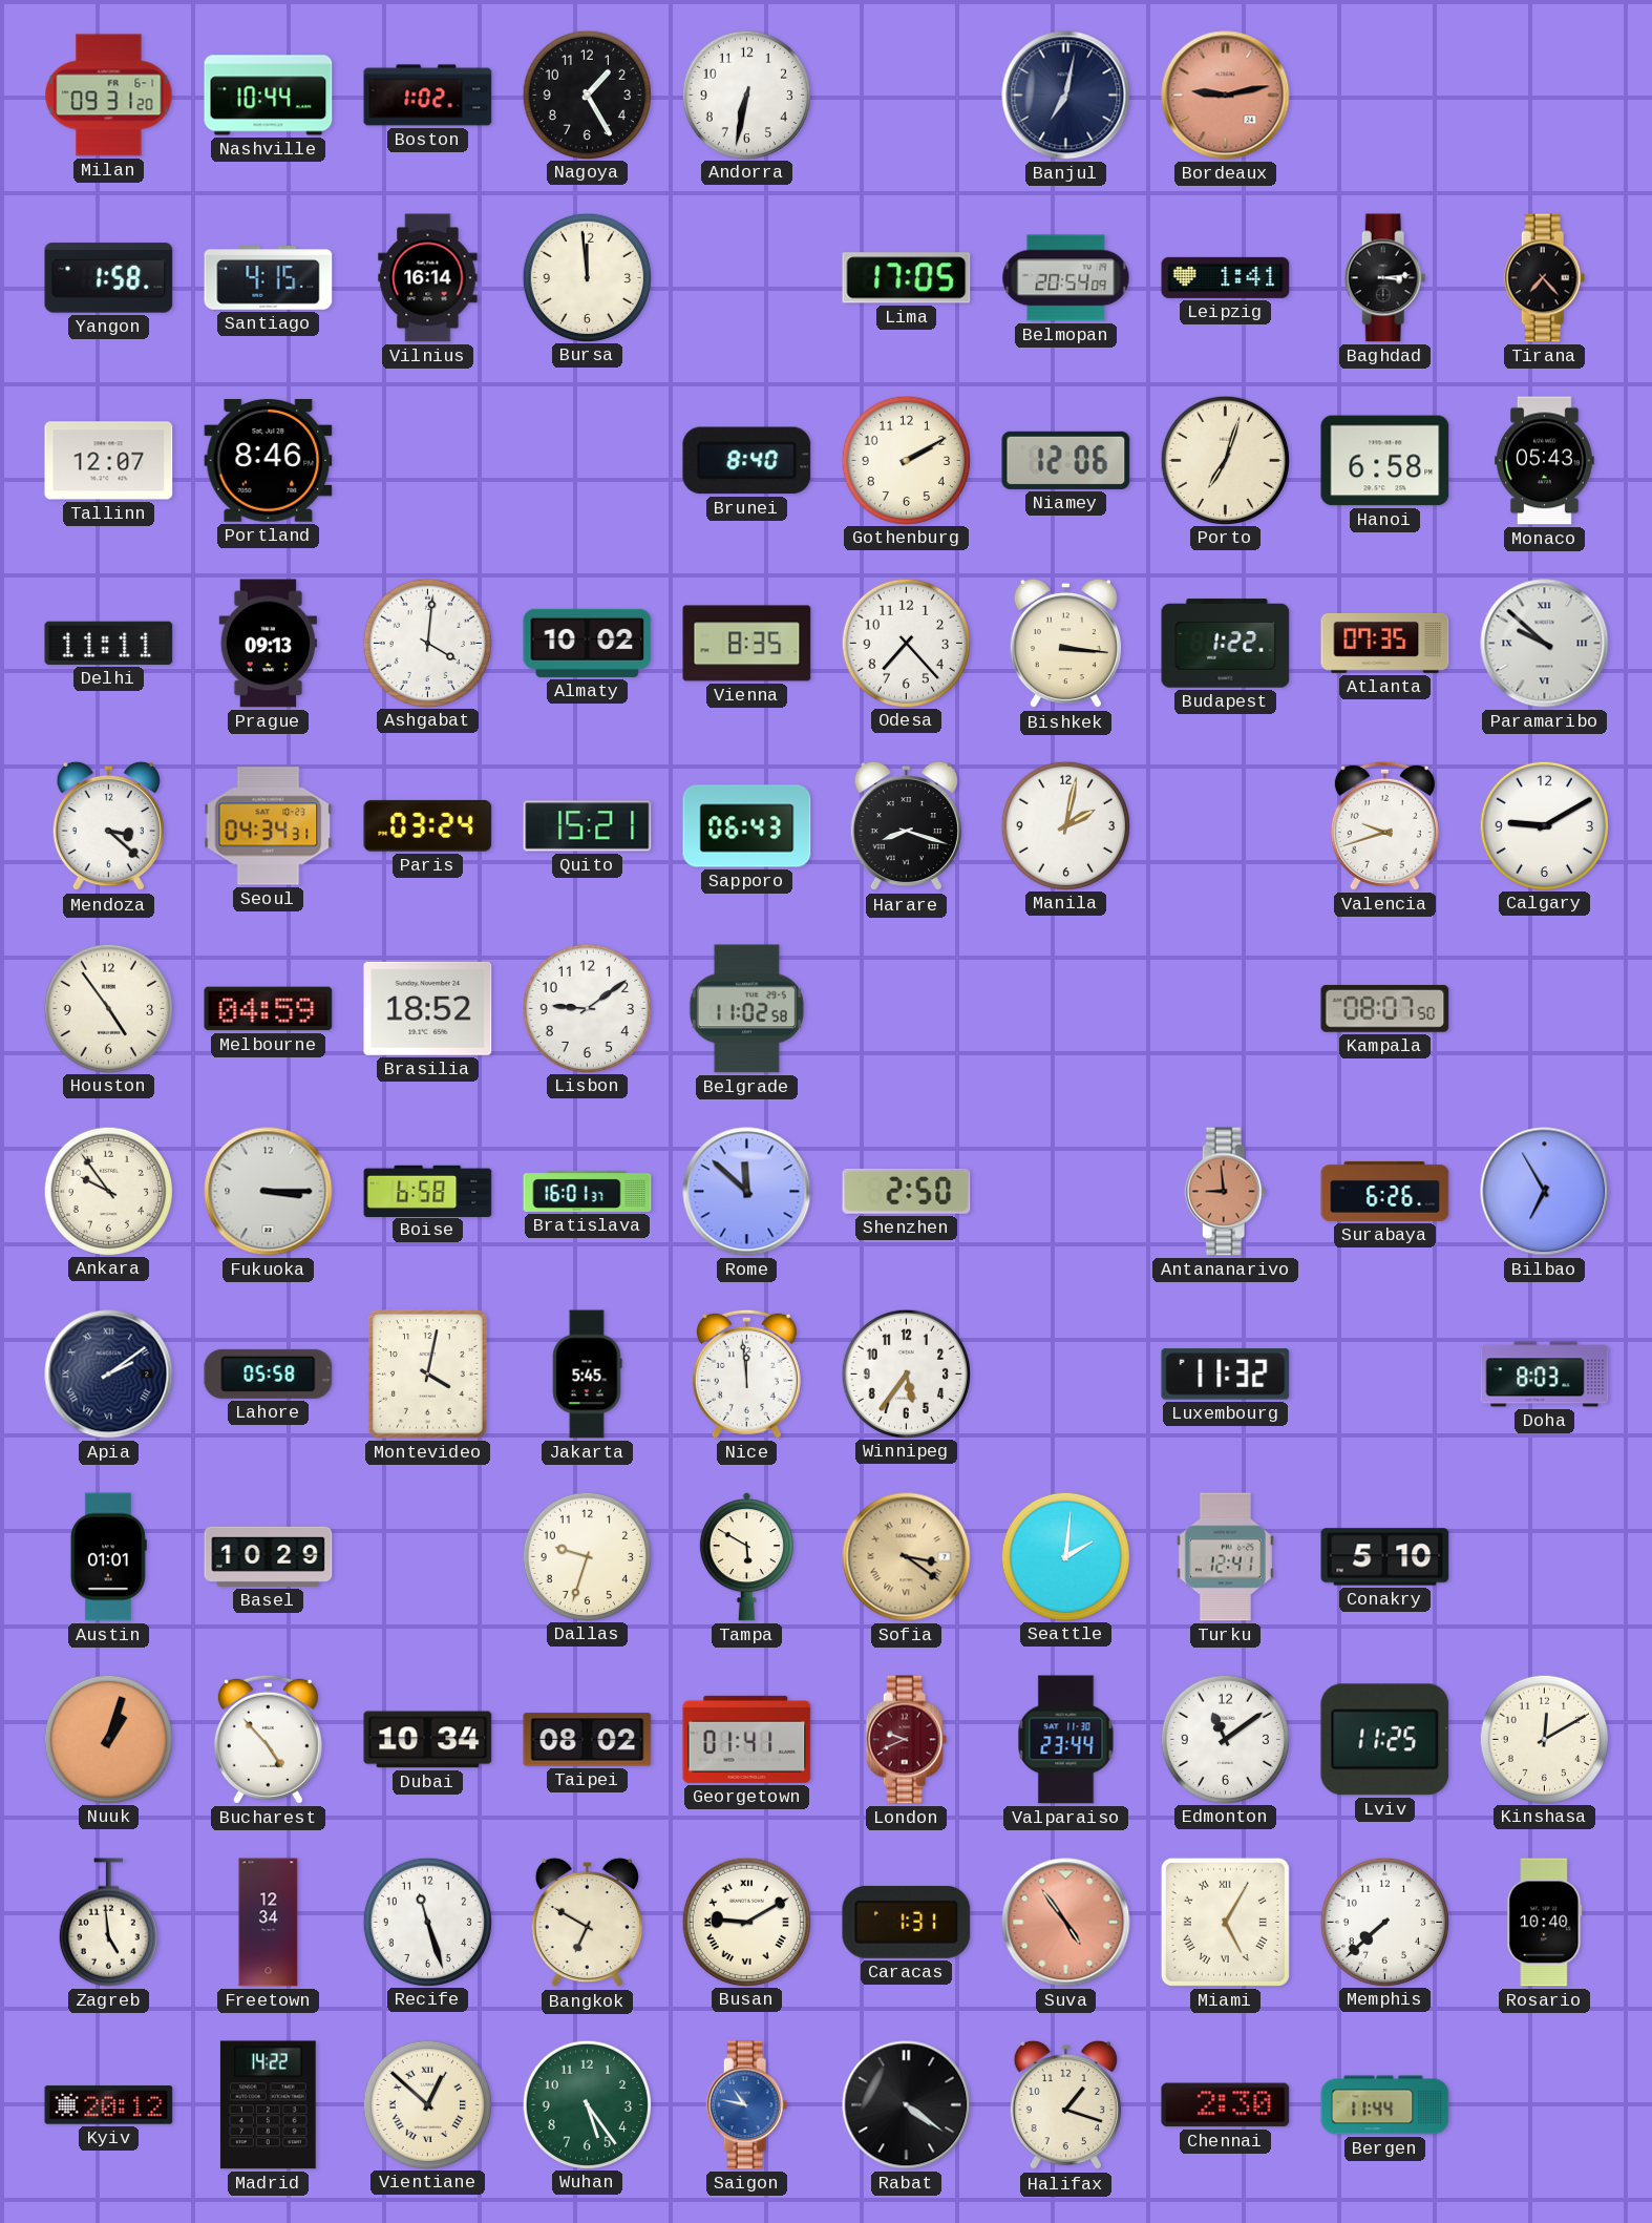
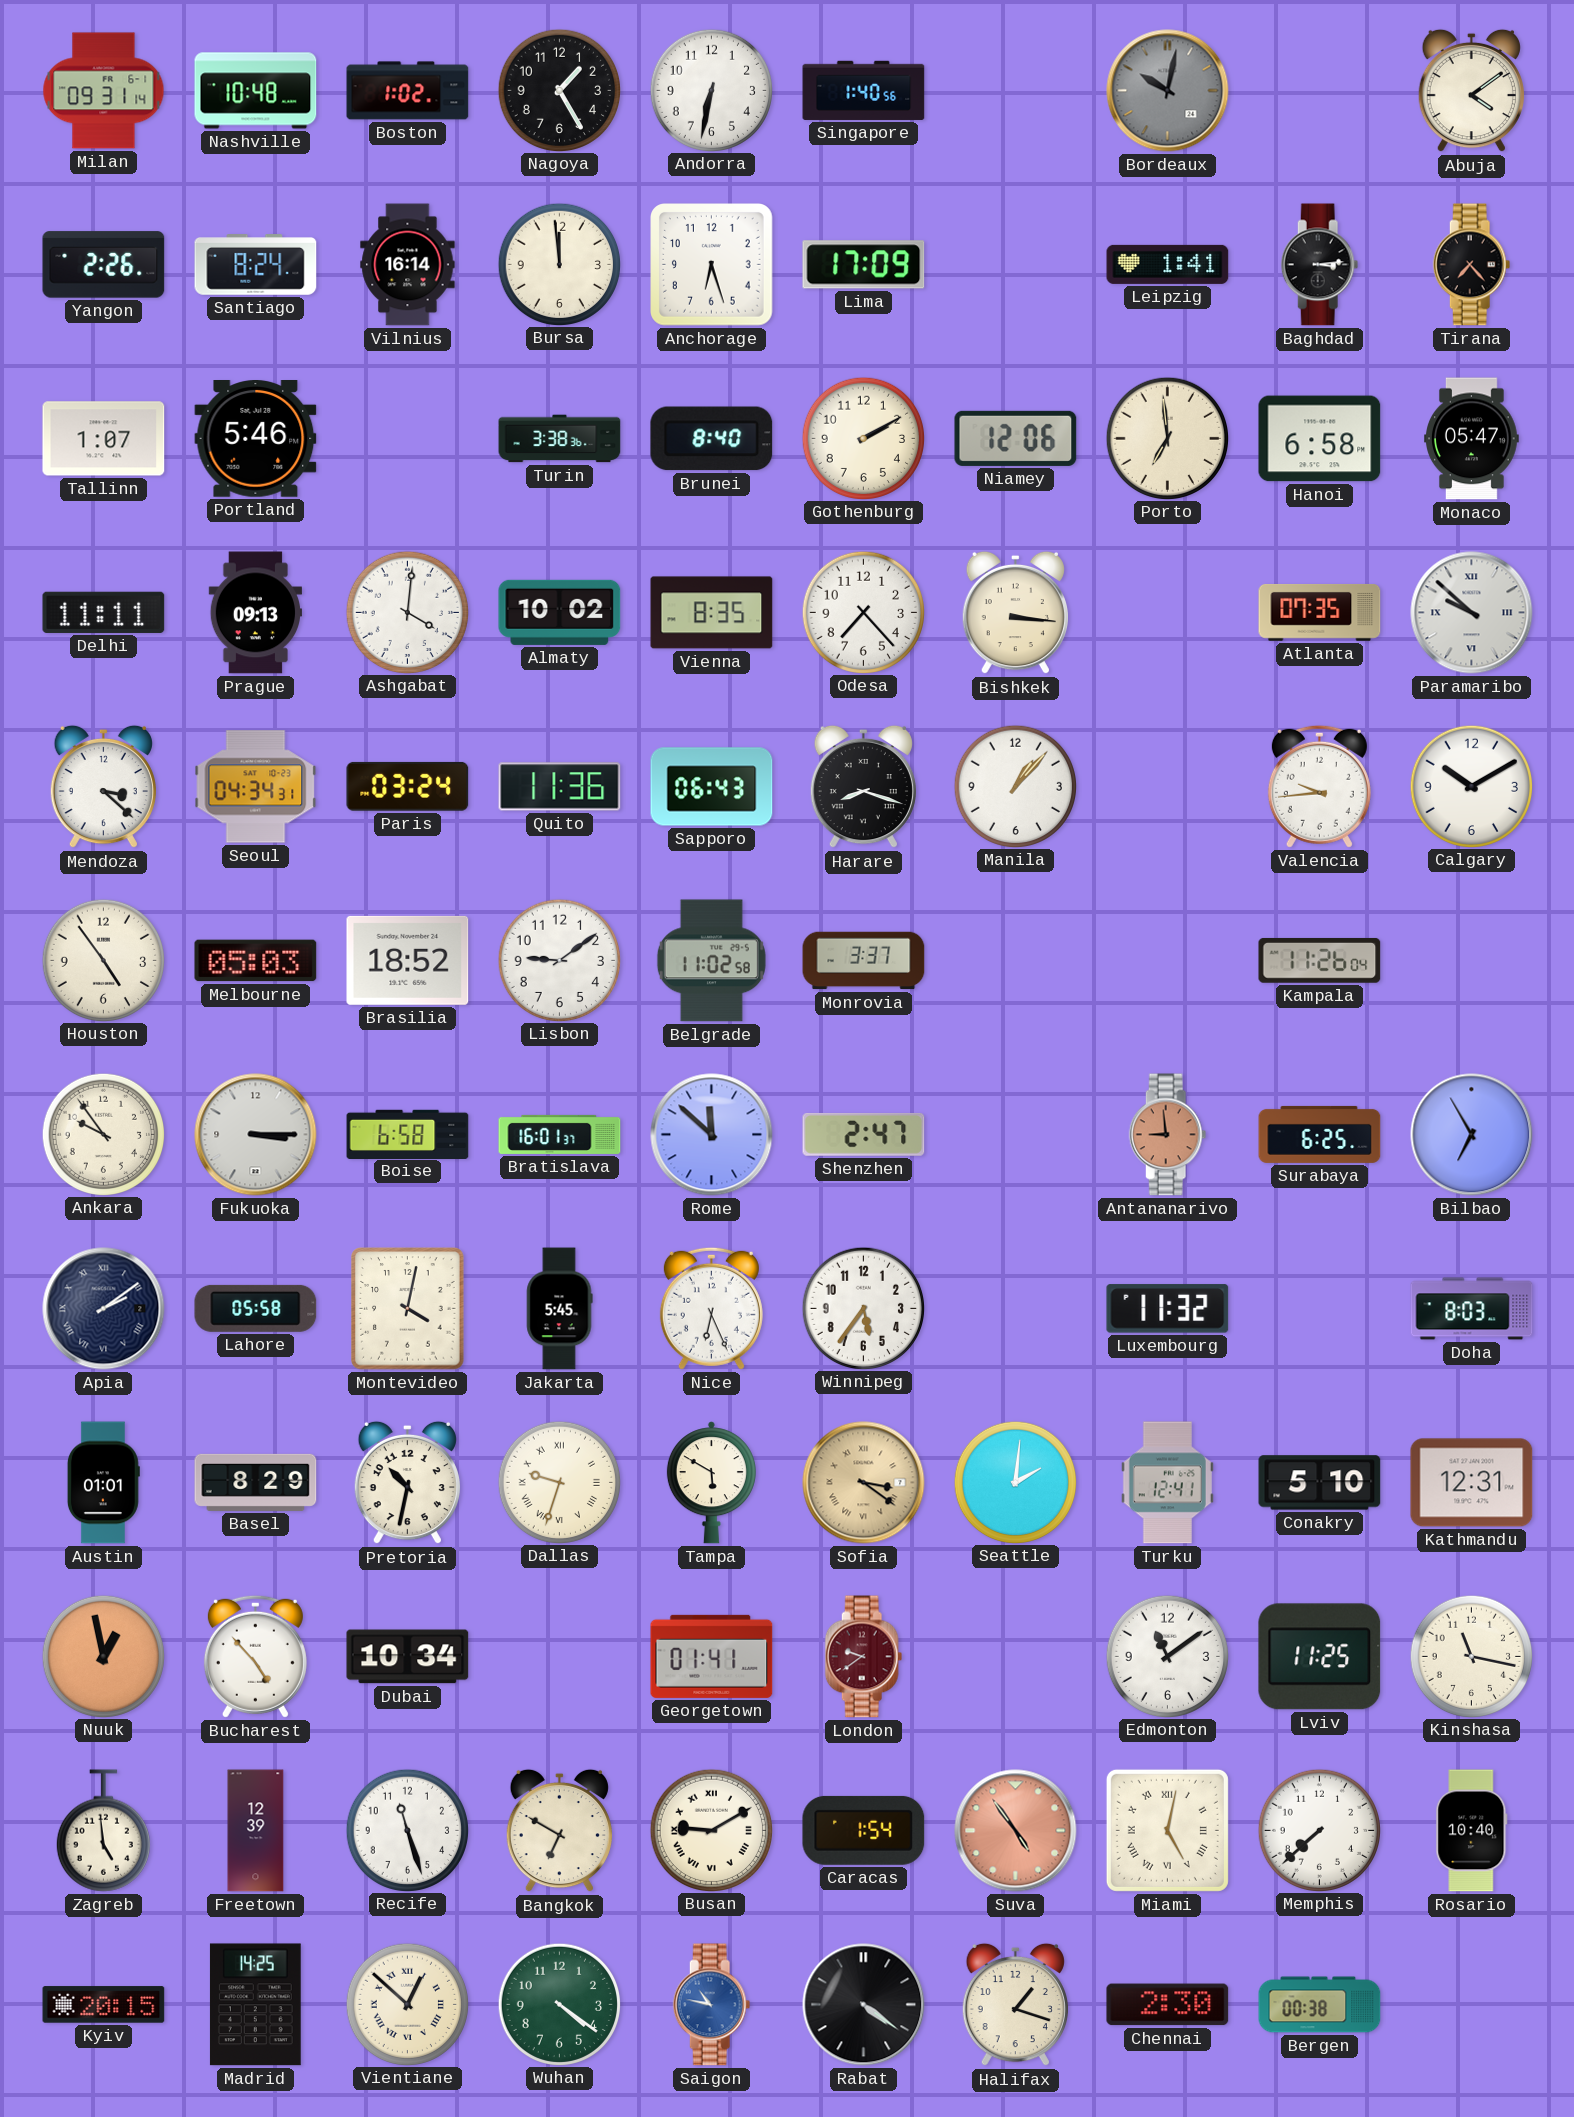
Milan: 09:31:20 -> 09:31:14 (104, 91)
Nashville: 10:44 -> 10:48 (256, 91)
Singapore: none -> 1:40 (864, 90)
Banjul: 7:02 -> none (1066, 96)
Bordeaux: 9:13 -> 10:02 (1168, 91)
Bordeaux dial: salmon -> grey (1168, 91)
Abuja: none -> 4:09 (1471, 91)
Yangon: 1:58 -> 2:26 (104, 265)
Santiago: 4:15 -> 8:24 (256, 265)
Anchorage: none -> 6:27 (712, 265)
Lima: 17:05 -> 17:09 (864, 265)
Belmopan: 20:54 -> none (1066, 278)
Tallinn: 12:07 -> 1:07 (104, 439)
Portland: 8:46 -> 5:46 (256, 439)
Turin: none -> 3:38 (560, 439)
Porto: 7:03 -> 6:59 (1167, 438)
Monaco: 05:43 -> 05:47 (1472, 439)
Budapest: 1:22 -> none (1226, 644)
Quito: 15:21 -> 11:36 (560, 787)
Manila: 2:02 -> 1:07 (1015, 786)
Valencia: 9:42 -> 9:44 (1319, 786)
Calgary: 9:10 -> 10:10 (1471, 786)
Melbourne: 04:59 -> 05:03 (256, 961)
Monrovia: none -> 3:37 (864, 961)
Kampala: 08:07 -> 11:26 (1320, 961)
Shenzhen: 2:50 -> 2:47 (864, 1134)
Surabaya: 6:26 -> 6:25 (1320, 1134)
Nice: 11:59 -> 6:26 (711, 1308)
Basel: 10:29 -> 8:29 (256, 1482)
Pretoria: none -> 10:32 (407, 1483)
Dallas numerals: Arabic -> Roman (559, 1482)
Kathmandu: none -> 12:31 (1472, 1483)
Nuuk: 1:03 -> 12:58 (103, 1656)
Taipei: 08:02 -> none (588, 1740)
London: 9:41 -> 9:39 (864, 1657)
Valparaiso: 23:44 -> none (1066, 1740)
Kinshasa: 12:10 -> 11:17 (1471, 1656)
Freetown: 12:34 -> 12:39 (256, 1831)
Caracas: 1:31 -> 1:54 (864, 1830)
Miami: 5:05 -> 5:02 (1167, 1830)
Kyiv: 20:12 -> 20:15 (104, 2005)
Madrid: 14:22 -> 14:25 (255, 2005)
Wuhan: 5:24 -> 4:21 (559, 2004)
Bergen: 11:44 -> 00:38 (1320, 2005)
